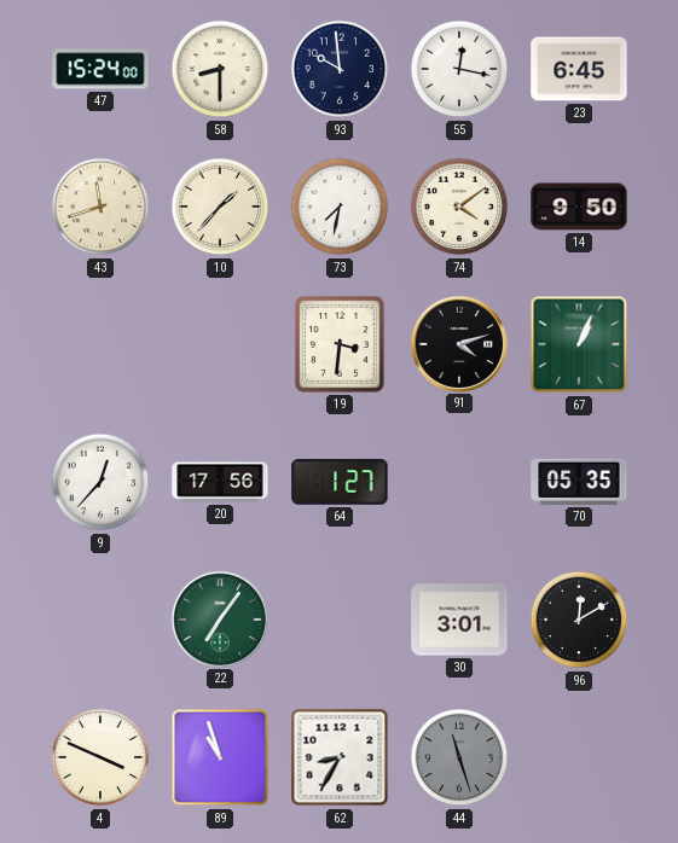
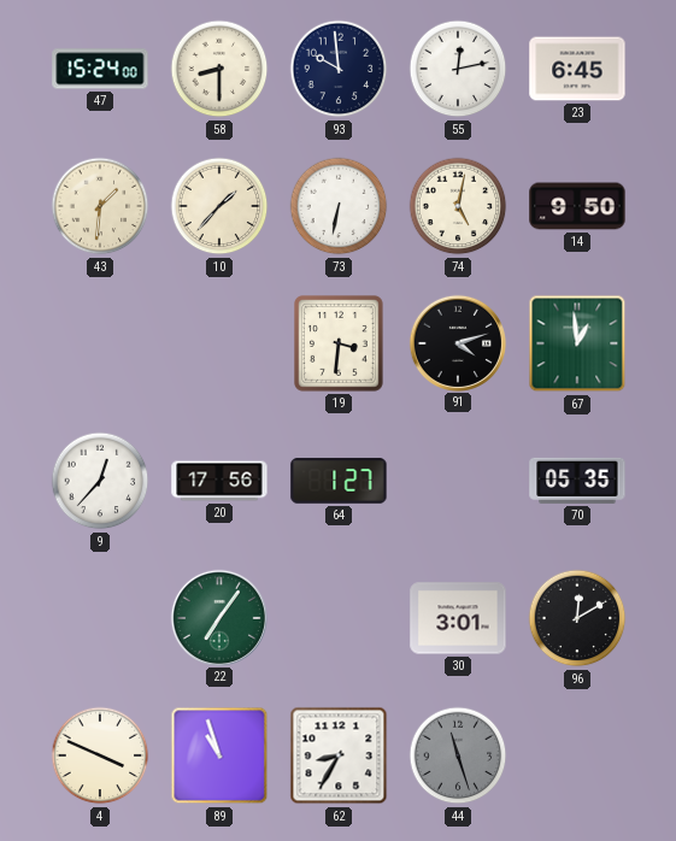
55: 12:17 -> 12:13 (458, 69)
43: 11:42 -> 1:31 (100, 206)
73: 7:32 -> 6:32 (339, 206)
74: 4:09 -> 5:02 (458, 206)
67: 1:04 -> 12:59 (577, 343)
